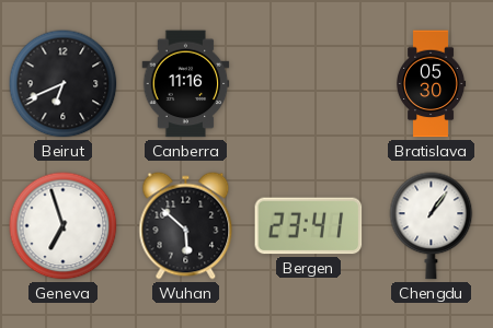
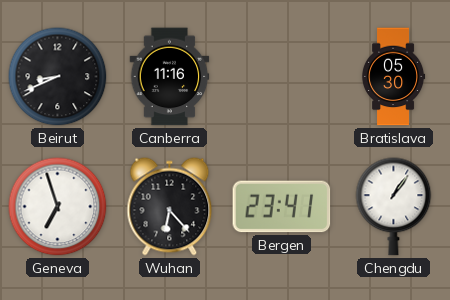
Beirut: 6:41 -> 8:41 (58, 77)
Wuhan: 5:52 -> 6:23 (170, 207)
